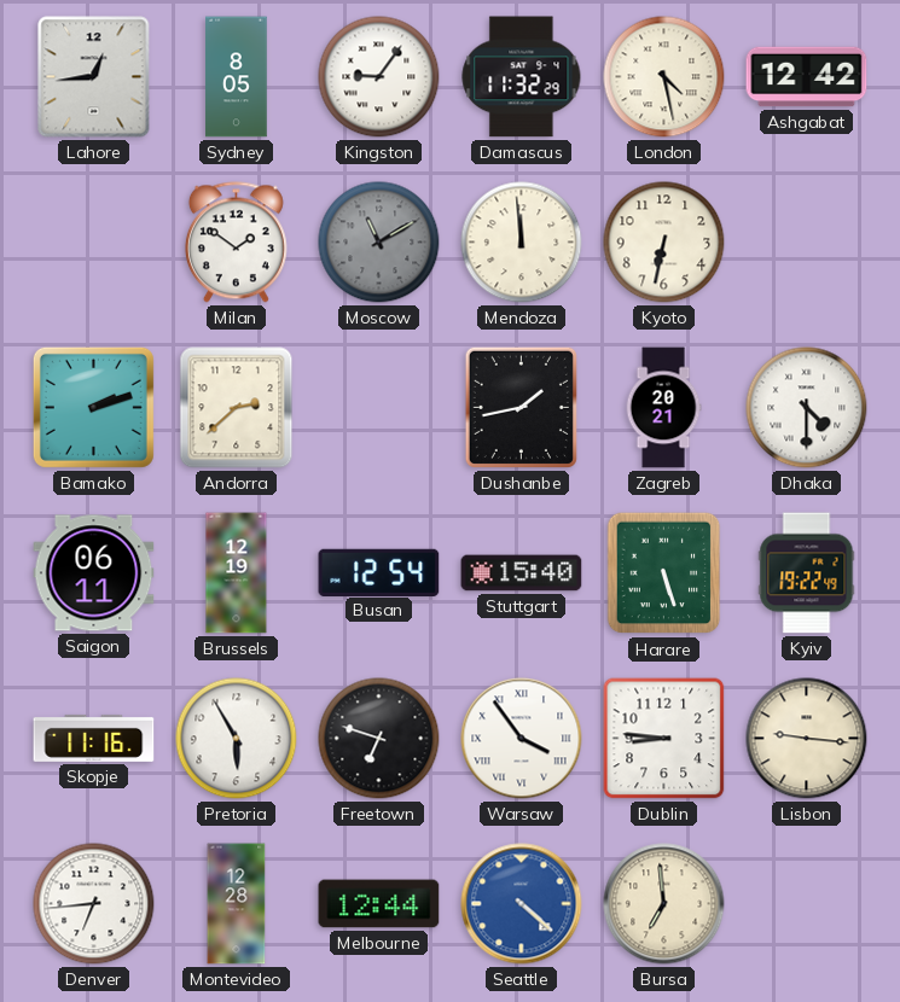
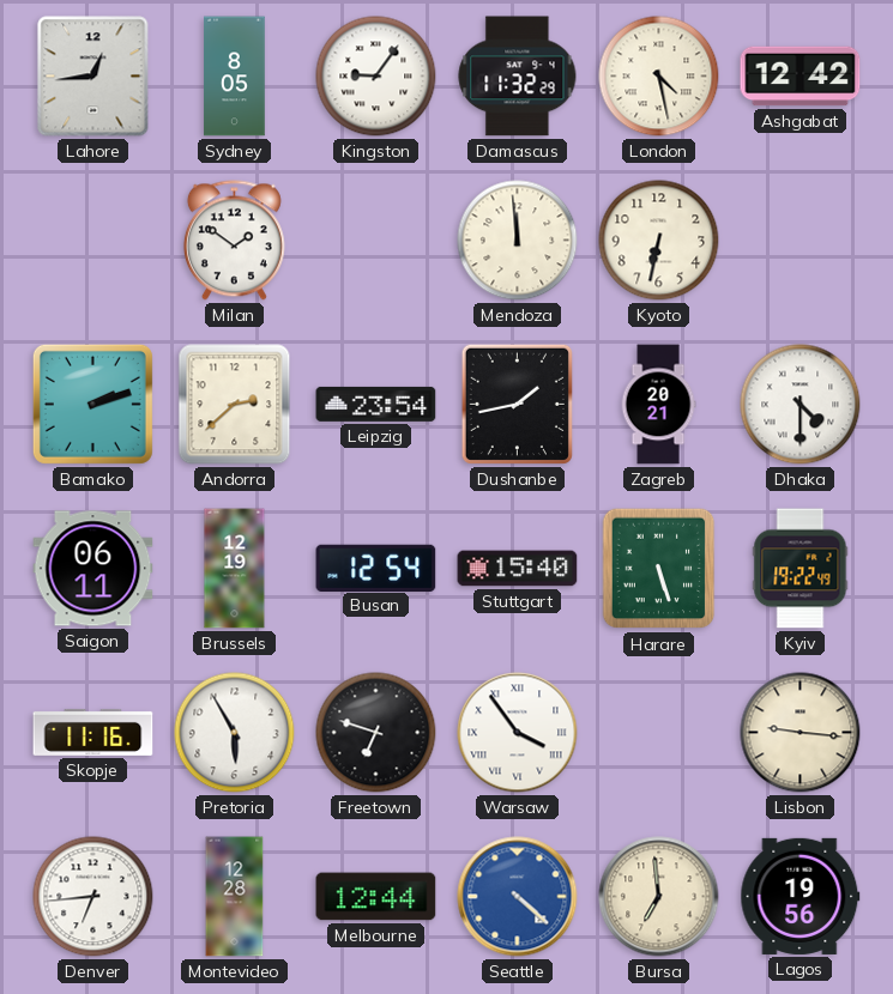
Moscow: 11:10 -> none (379, 243)
Leipzig: none -> 23:54 (376, 404)
Dublin: 8:46 -> none (664, 739)
Lagos: none -> 19:56 (801, 896)
